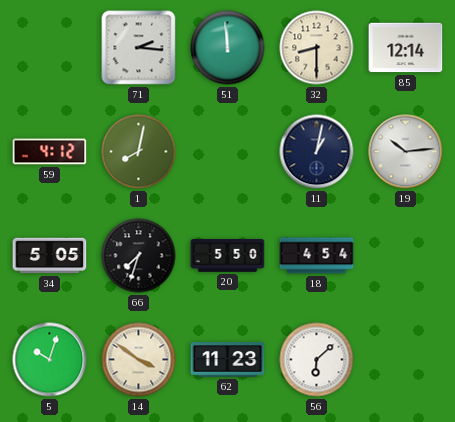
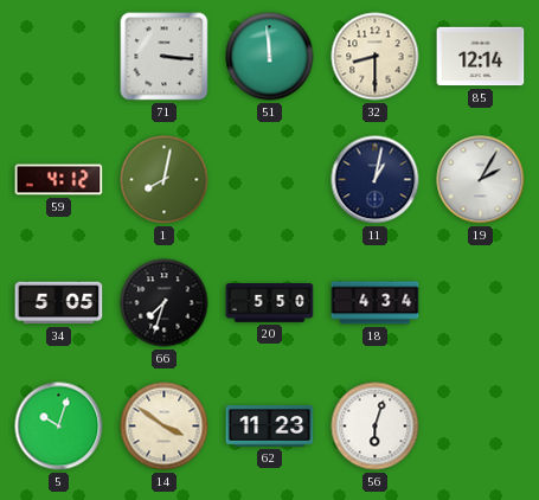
71: 2:16 -> 3:16 (165, 57)
19: 10:14 -> 2:05 (481, 180)
18: 4:54 -> 4:34 (376, 303)
56: 6:08 -> 6:03 (376, 427)
